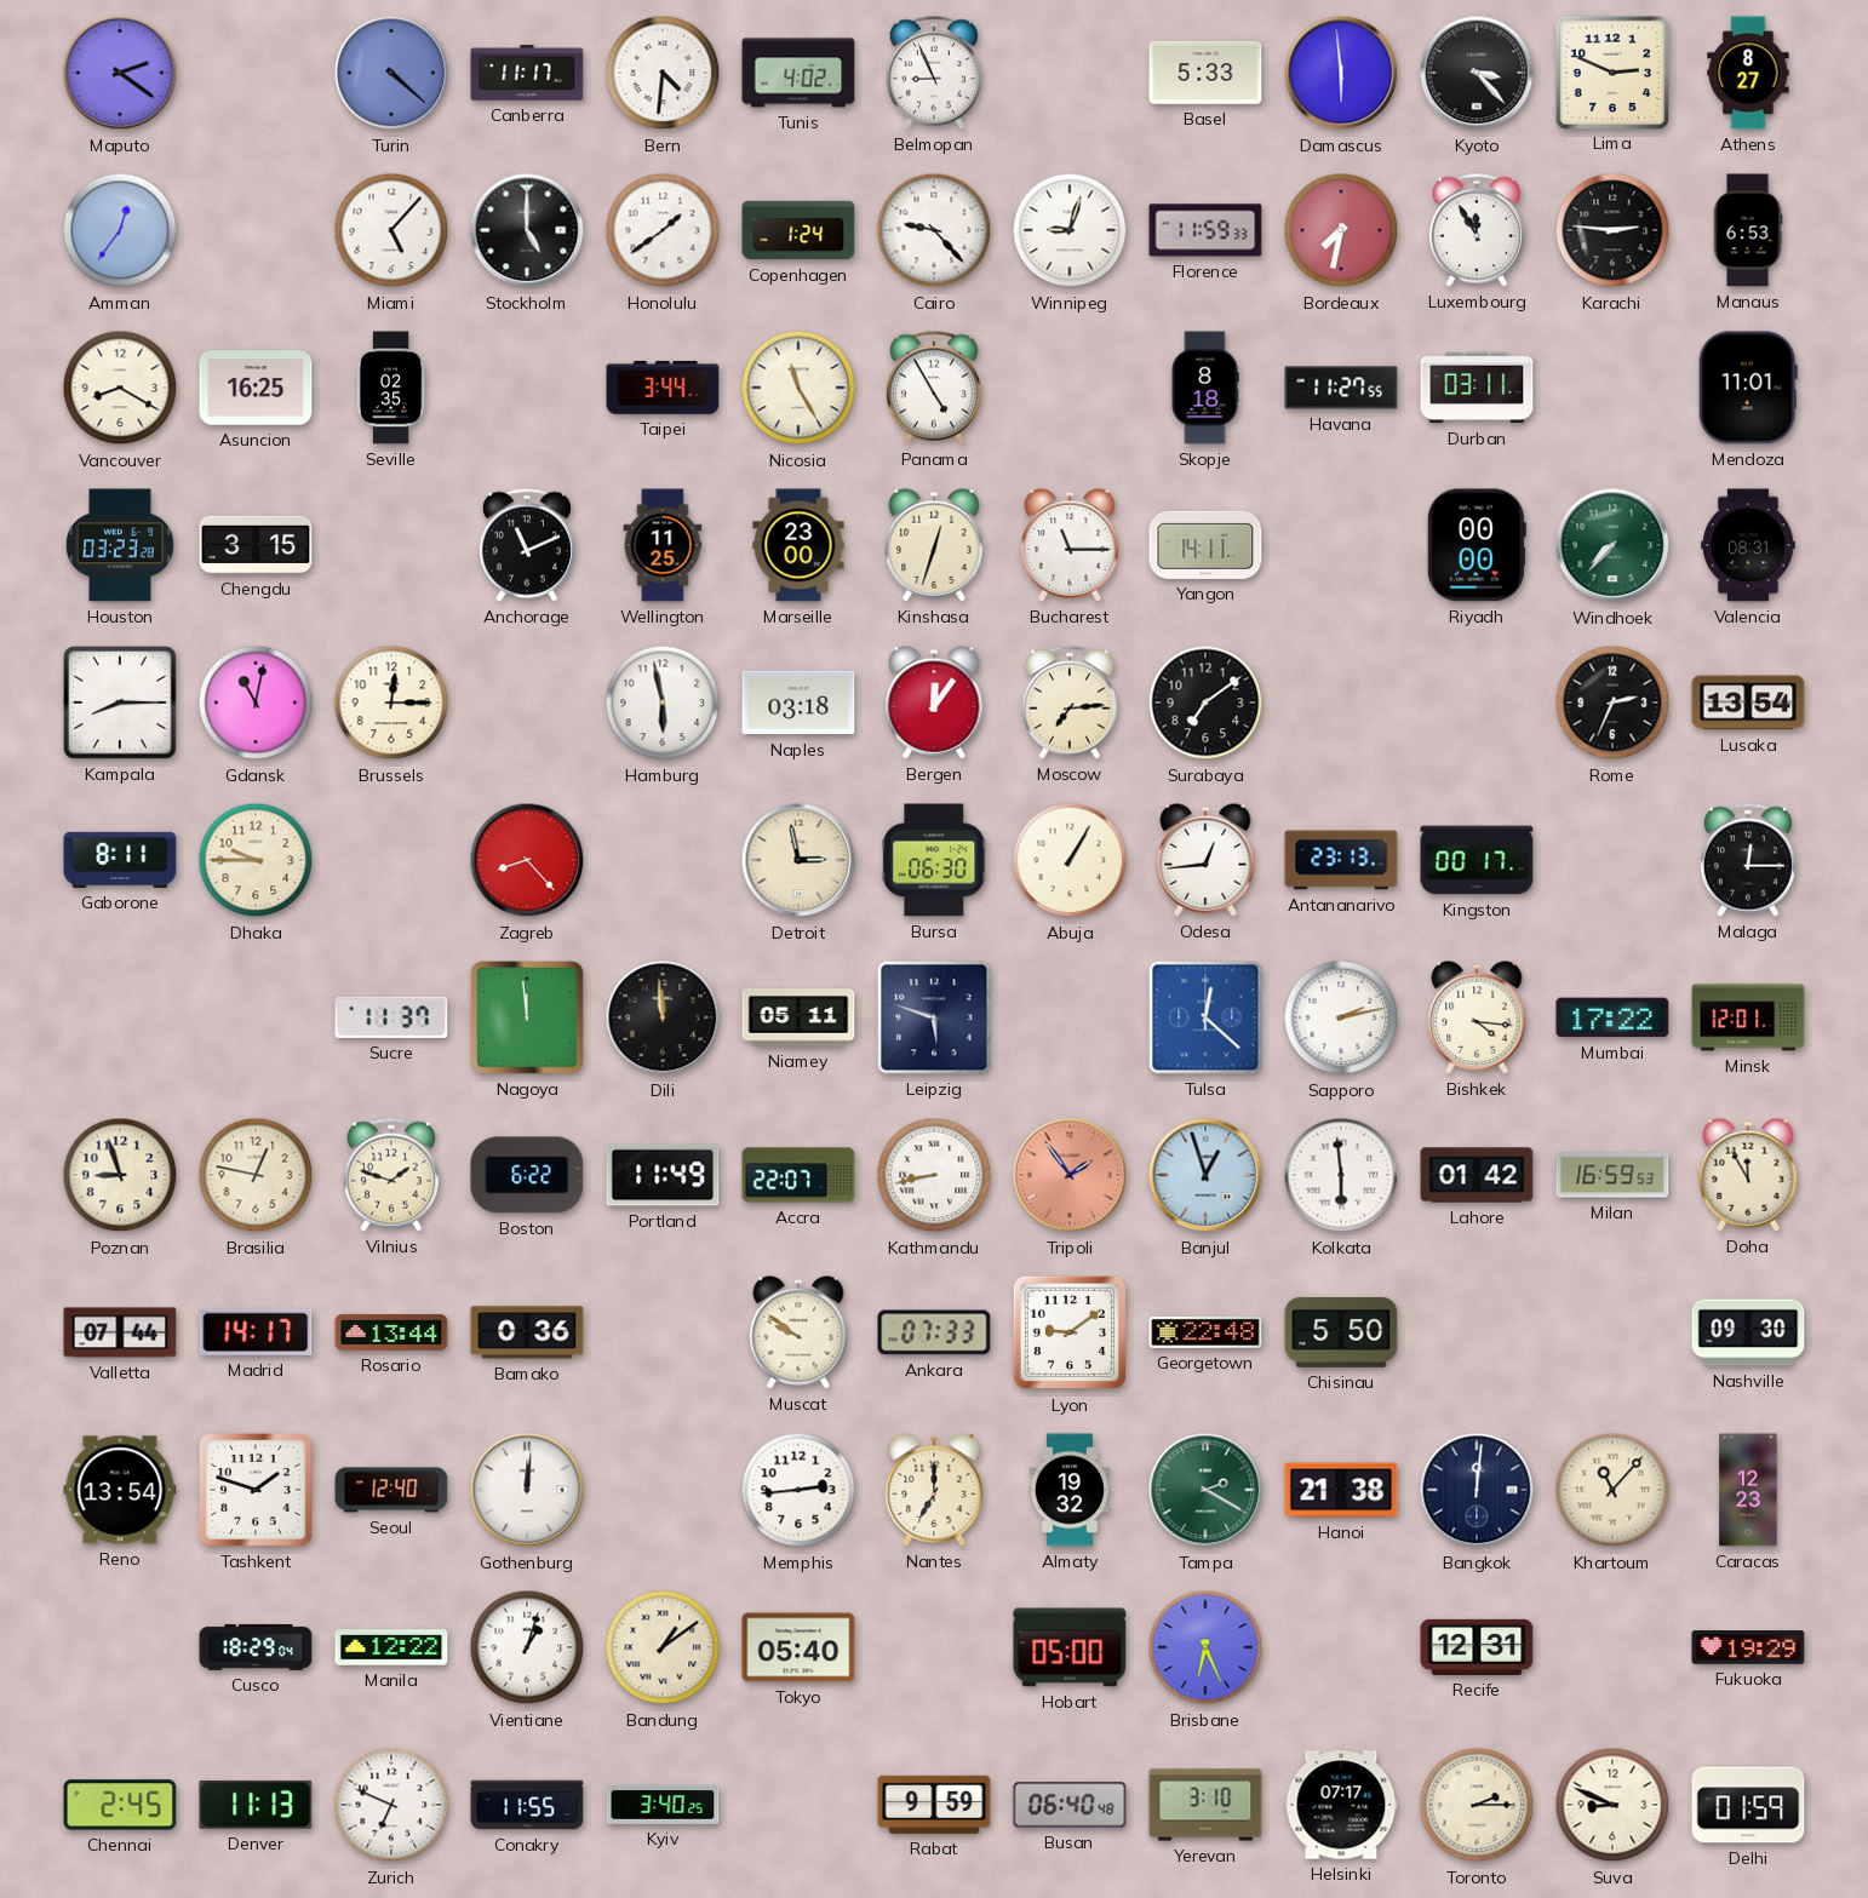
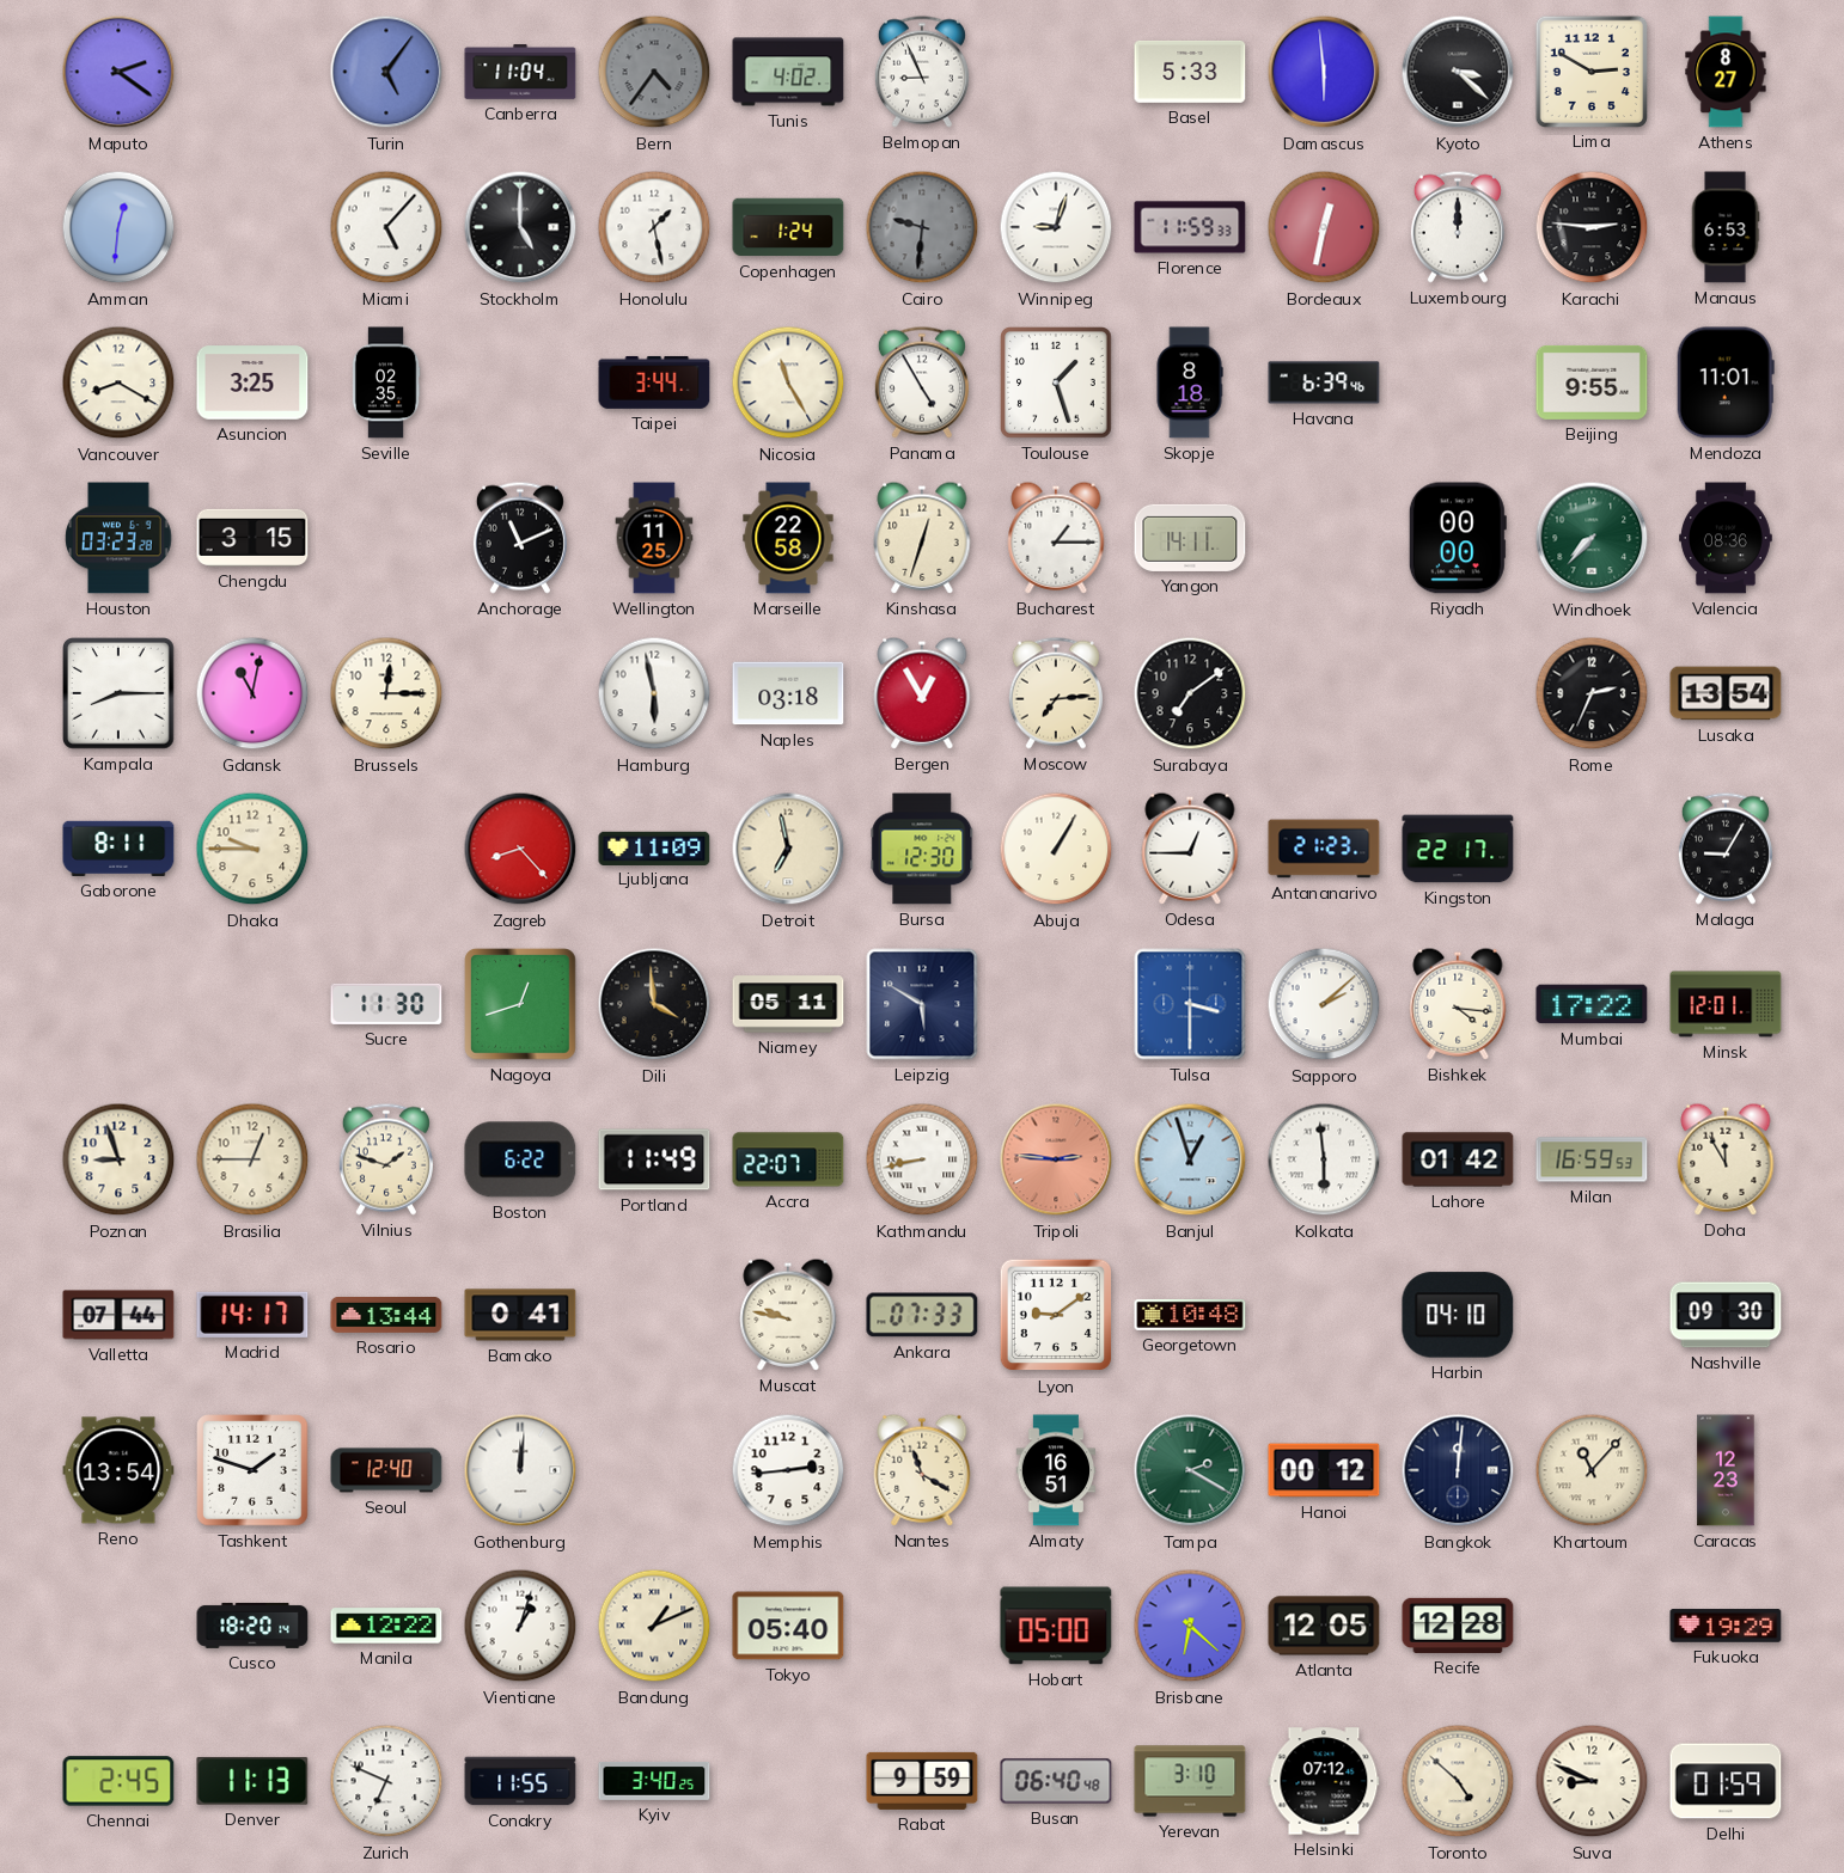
Turin: 4:22 -> 5:06 (386, 72)
Canberra: 11:17 -> 11:04 (520, 72)
Bern: 4:31 -> 4:36 (654, 72)
Bern dial: white -> grey (654, 72)
Kyoto: 3:23 -> 3:22 (1458, 72)
Lima: 2:49 -> 2:50 (1590, 71)
Amman: 12:36 -> 12:31 (118, 227)
Honolulu: 1:39 -> 1:28 (654, 227)
Cairo: 9:23 -> 9:31 (922, 227)
Cairo dial: white -> grey (922, 227)
Bordeaux: 7:32 -> 12:32 (1324, 227)
Luxembourg: 11:55 -> 12:00 (1458, 227)
Asuncion: 16:25 -> 3:25 (252, 382)
Toulouse: none -> 1:27 (1057, 384)
Havana: 11:27 -> 6:39 (1324, 382)
Durban: 03:11 -> none (1477, 388)
Beijing: none -> 9:55 (1592, 382)
Marseille: 23:00 -> 22:58 (788, 538)
Bucharest: 11:15 -> 1:15 (1056, 538)
Valencia: 08:31 -> 08:36 (1727, 538)
Bergen: 12:06 -> 12:55 (922, 693)
Ljubljana: none -> 11:09 (654, 847)
Detroit: 2:58 -> 6:58 (788, 849)
Bursa: 06:30 -> 12:30 (922, 849)
Odesa: 12:44 -> 12:45 (1190, 849)
Antananarivo: 23:13 -> 21:23 (1324, 849)
Kingston: 00:17 -> 22:17 (1458, 849)
Malaga: 12:15 -> 9:05 (1726, 849)
Sucre: 11:37 -> 11:30 (386, 1004)
Nagoya: 11:59 -> 12:42 (520, 1004)
Dili: 11:59 -> 3:59 (654, 1004)
Leipzig: 5:48 -> 5:50 (922, 1004)
Tulsa: 12:22 -> 3:30 (1190, 1004)
Sapporo: 2:13 -> 2:08 (1324, 1004)
Brasilia: 12:47 -> 12:45 (252, 1159)
Tripoli: 1:54 -> 2:46 (1056, 1159)
Bamako: 0:36 -> 0:41 (520, 1315)
Muscat: 9:51 -> 9:47 (788, 1315)
Georgetown: 22:48 -> 10:48 (1190, 1315)
Chisinau: 5:50 -> none (1341, 1332)
Harbin: none -> 04:10 (1458, 1315)
Nantes: 7:00 -> 11:20 (922, 1470)
Almaty: 19:32 -> 16:51 (1056, 1470)
Hanoi: 21:38 -> 00:12 (1324, 1470)
Cusco: 18:29 -> 18:20 (252, 1626)
Bandung: 1:09 -> 1:11 (654, 1626)
Brisbane: 6:26 -> 6:22 (1190, 1626)
Atlanta: none -> 12:05 (1324, 1626)
Recife: 12:31 -> 12:28 (1458, 1626)
Helsinki: 07:17 -> 07:12 (1324, 1781)
Toronto: 2:15 -> 4:52 (1458, 1781)
